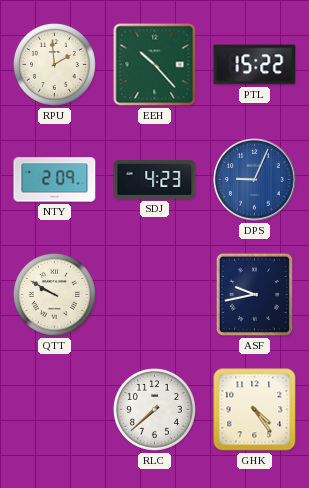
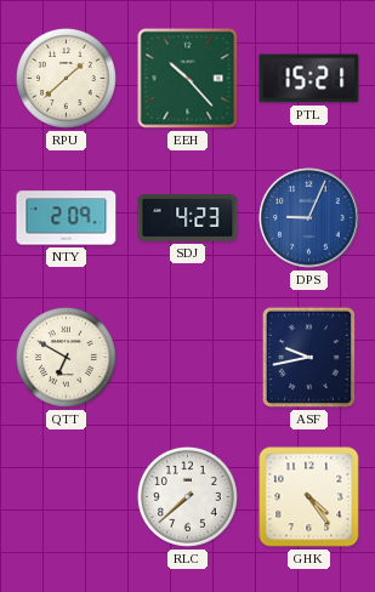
RPU: 1:59 -> 1:38 (66, 78)
PTL: 15:22 -> 15:21 (309, 79)
QTT: 9:50 -> 6:50 (66, 357)
